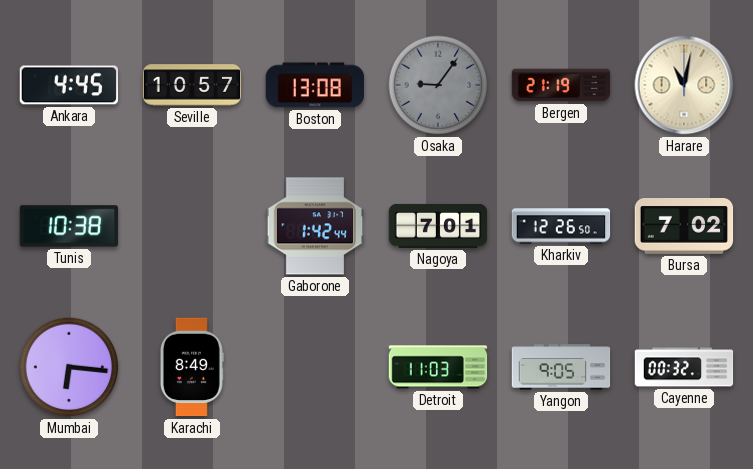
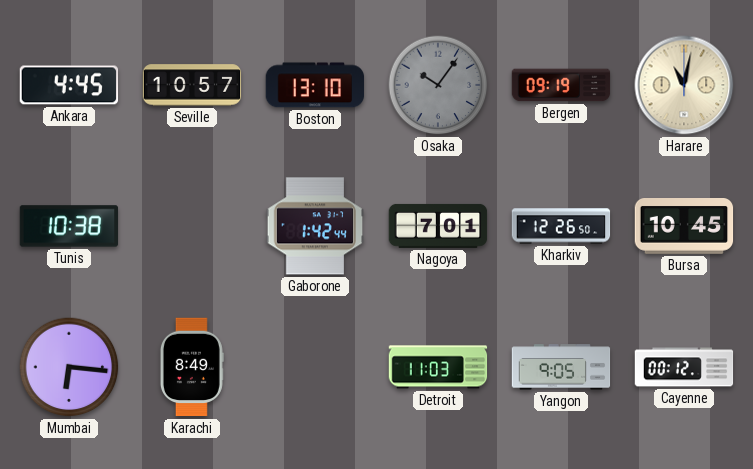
Boston: 13:08 -> 13:10 (315, 85)
Osaka: 9:06 -> 10:06 (438, 85)
Bergen: 21:19 -> 09:19 (561, 85)
Bursa: 7:02 -> 10:45 (684, 227)
Cayenne: 00:32 -> 00:12 (684, 367)
